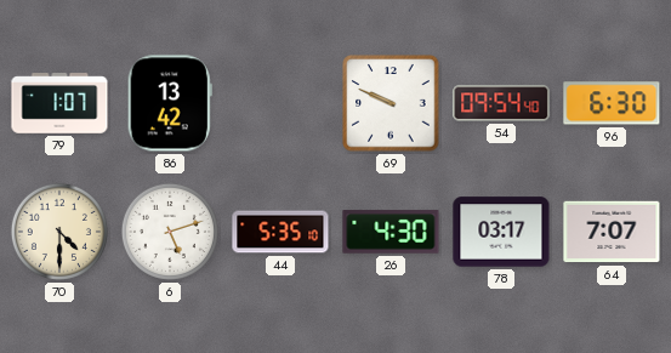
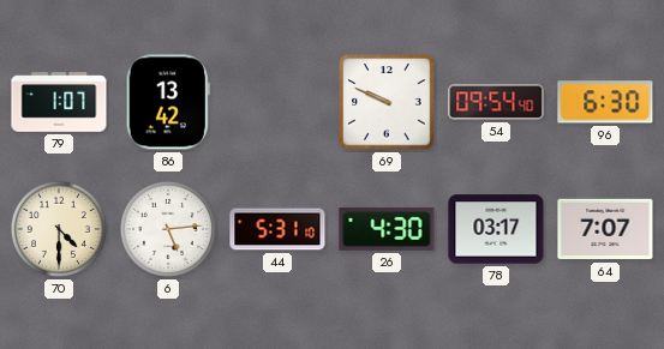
6: 5:12 -> 5:14 (168, 229)
44: 5:35 -> 5:31 (277, 229)
